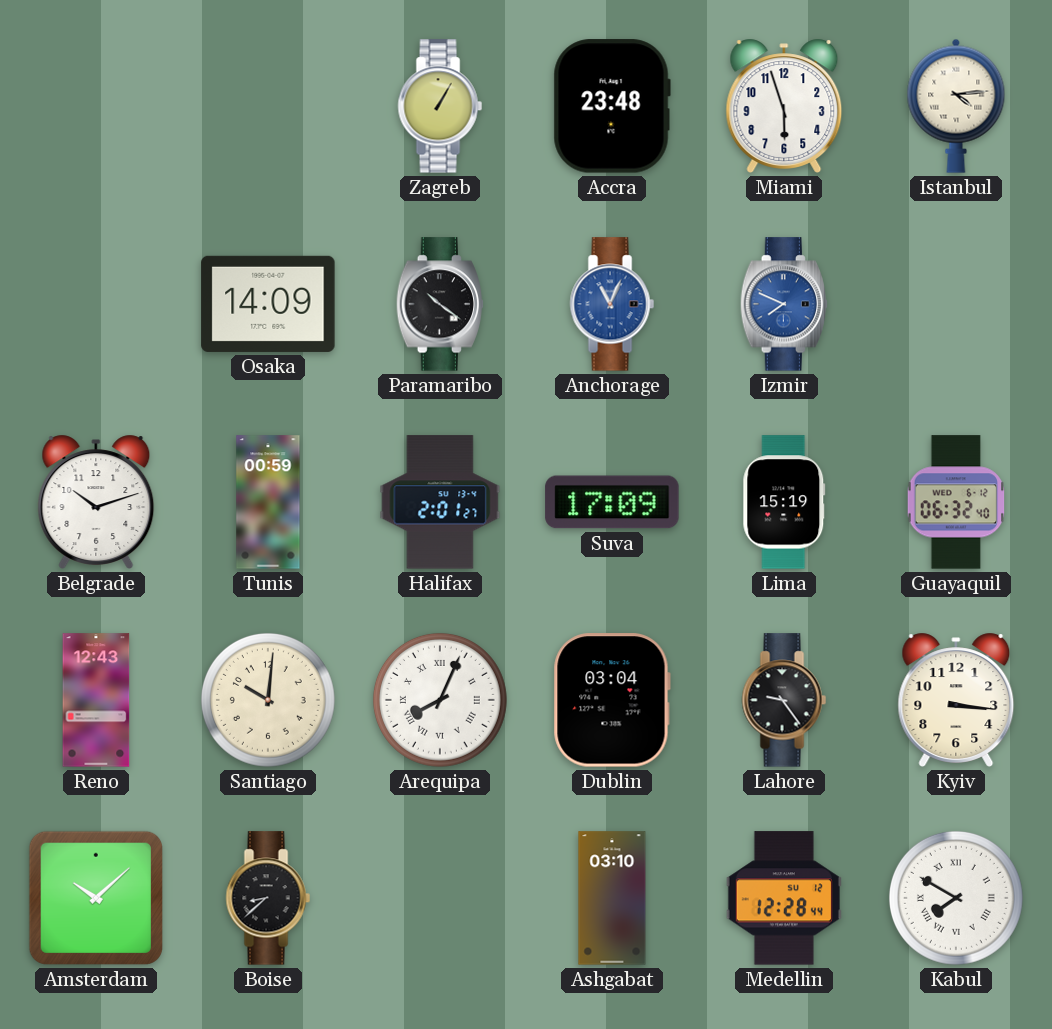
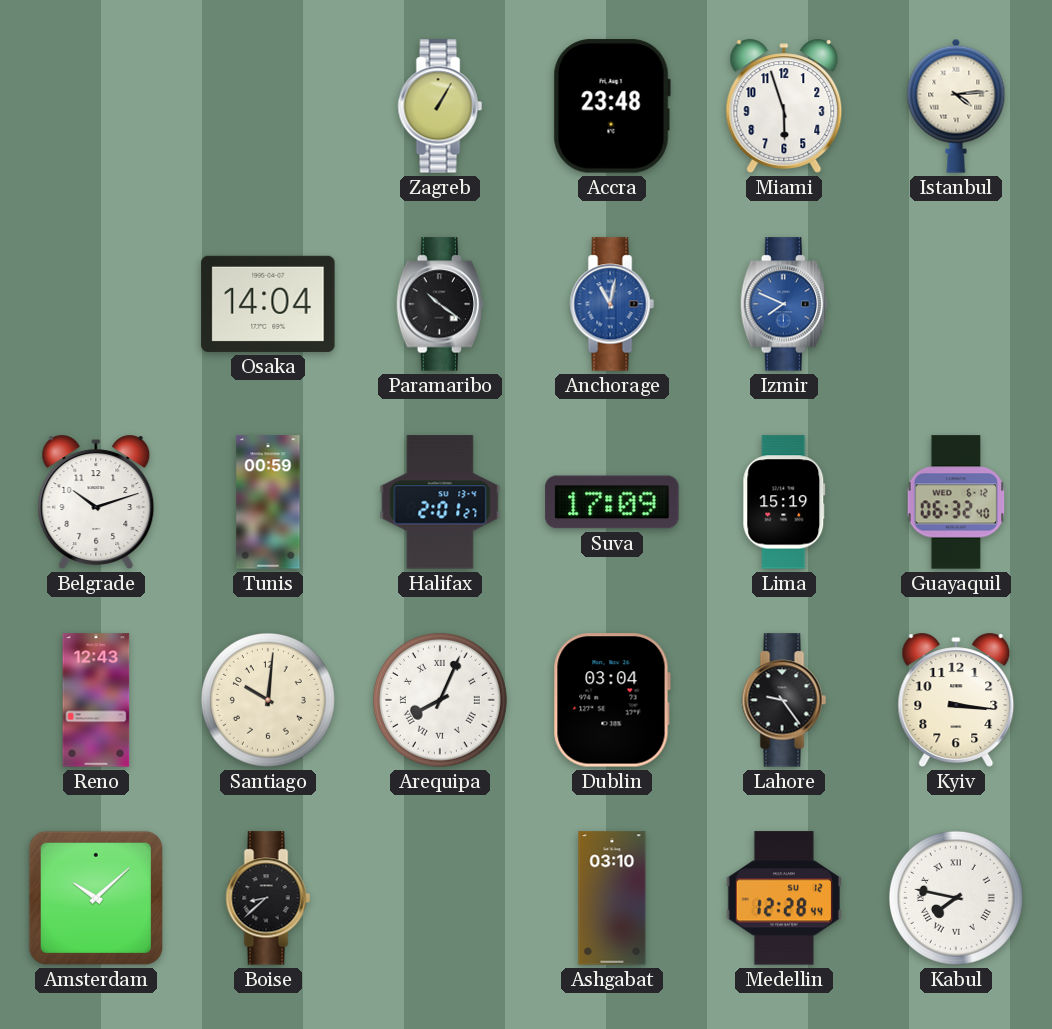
Osaka: 14:09 -> 14:04 (268, 304)
Anchorage: 11:04 -> 11:02 (612, 304)
Kabul: 7:50 -> 7:47 (956, 898)
